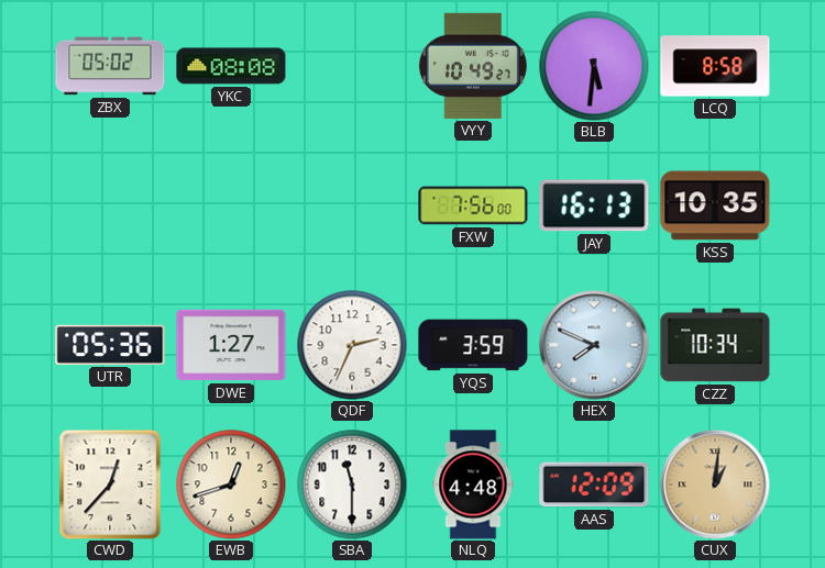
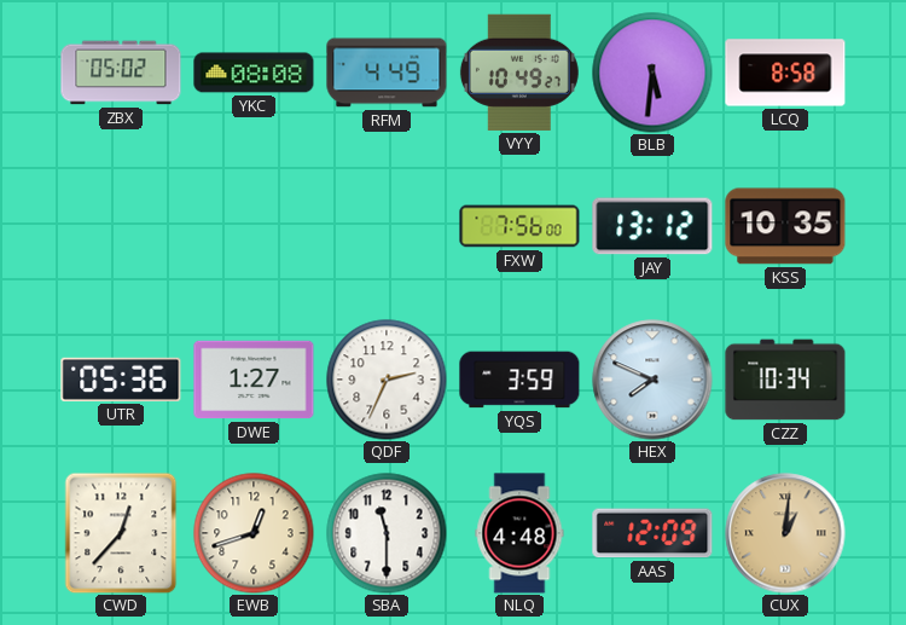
RFM: none -> 4:49 (387, 73)
JAY: 16:13 -> 13:12 (652, 226)
